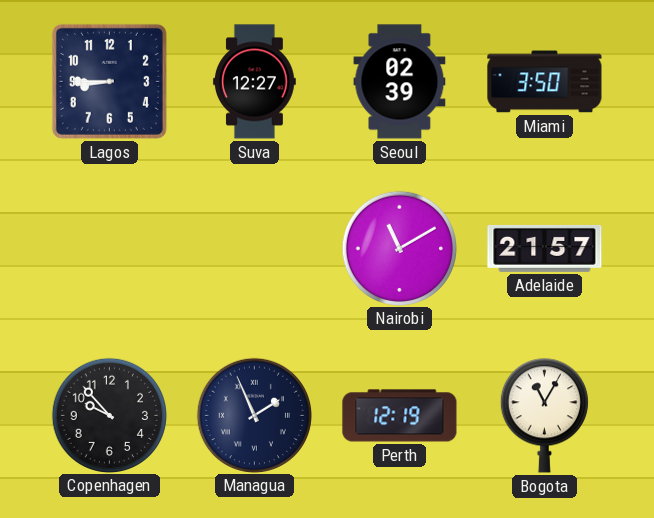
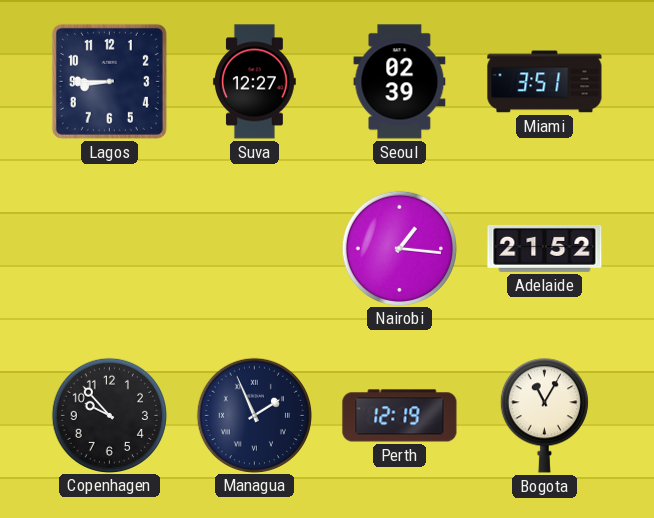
Miami: 3:50 -> 3:51 (545, 82)
Nairobi: 11:10 -> 1:16 (399, 248)
Adelaide: 21:57 -> 21:52 (545, 248)
